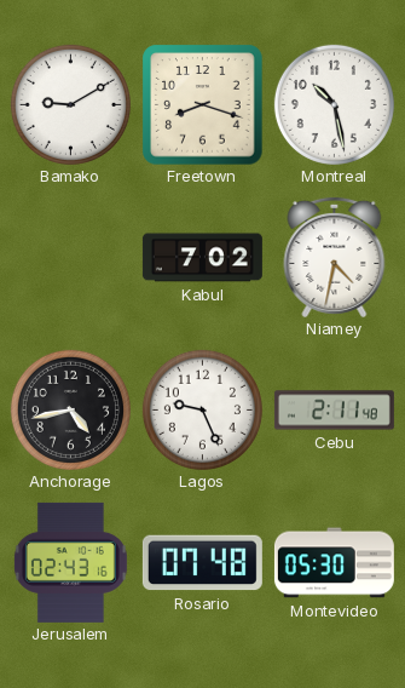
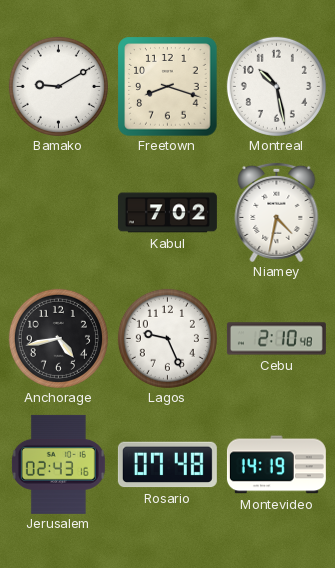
Cebu: 2:11 -> 2:10 (276, 339)
Montevideo: 05:30 -> 14:19 (276, 465)
